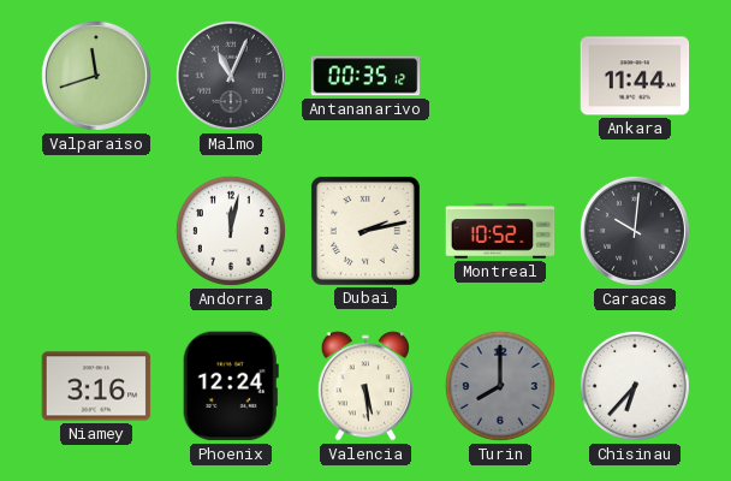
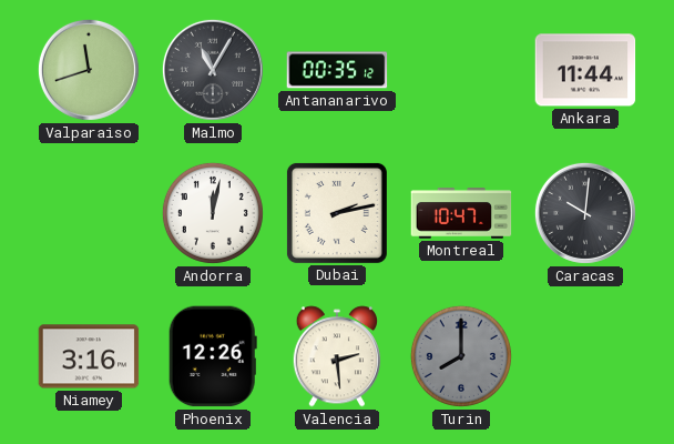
Malmo: 11:04 -> 11:05 (213, 70)
Montreal: 10:52 -> 10:47 (461, 213)
Phoenix: 12:24 -> 12:26 (213, 356)
Valencia: 5:29 -> 2:29 (336, 356)
Chisinau: 6:37 -> none (635, 386)
